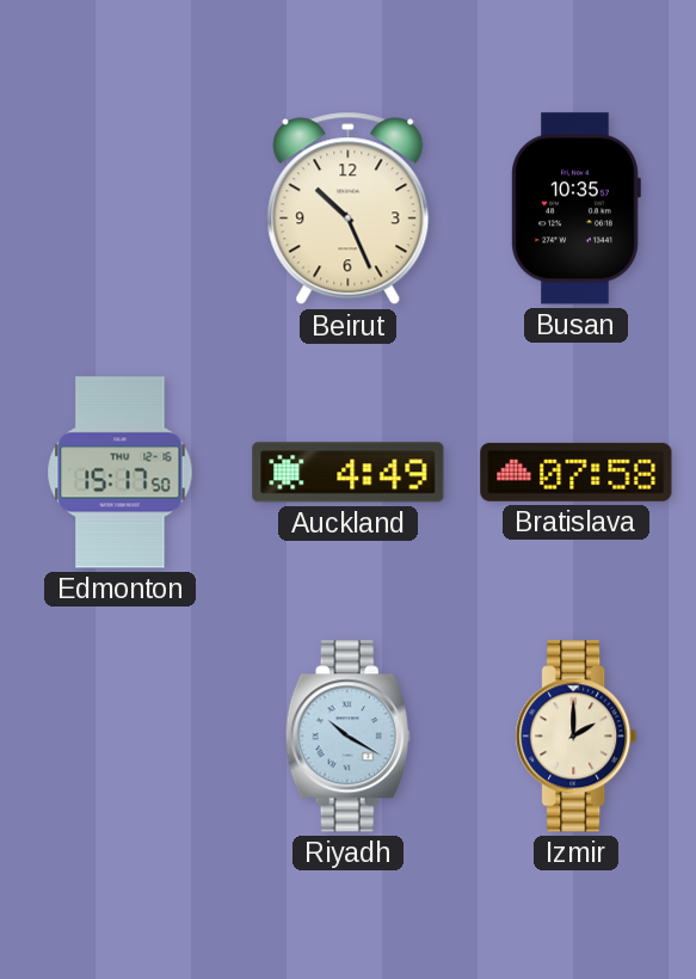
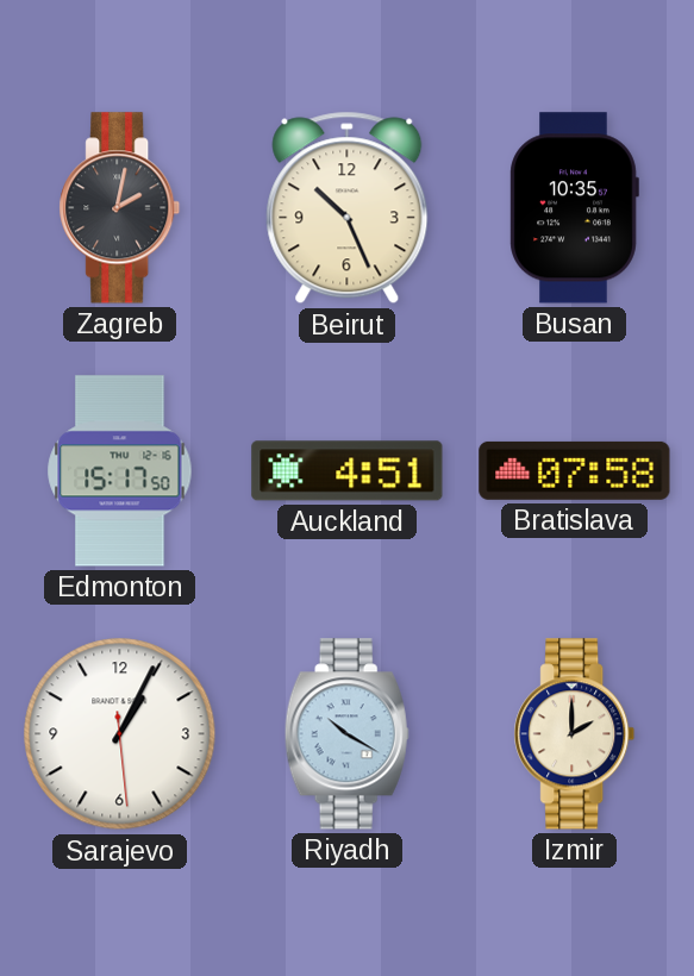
Zagreb: none -> 2:02 (120, 208)
Auckland: 4:49 -> 4:51 (348, 471)
Sarajevo: none -> 1:04 (120, 734)
